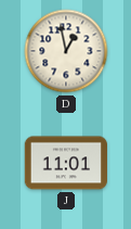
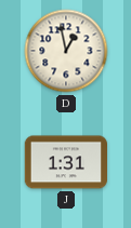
J: 11:01 -> 1:31 (66, 162)
